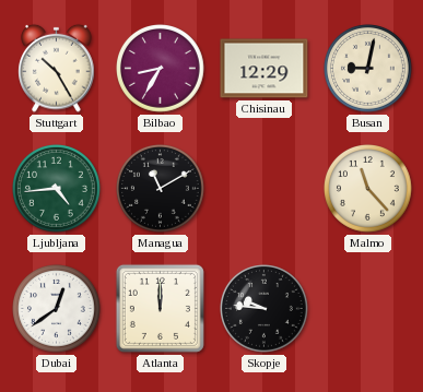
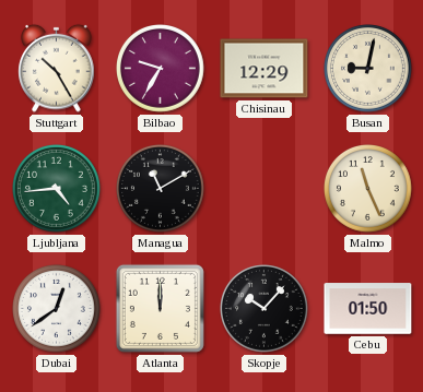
Bilbao: 8:35 -> 9:35 (161, 69)
Malmo: 11:23 -> 11:26 (368, 189)
Skopje: 9:46 -> 10:07 (265, 309)
Cebu: none -> 01:50 (368, 309)
